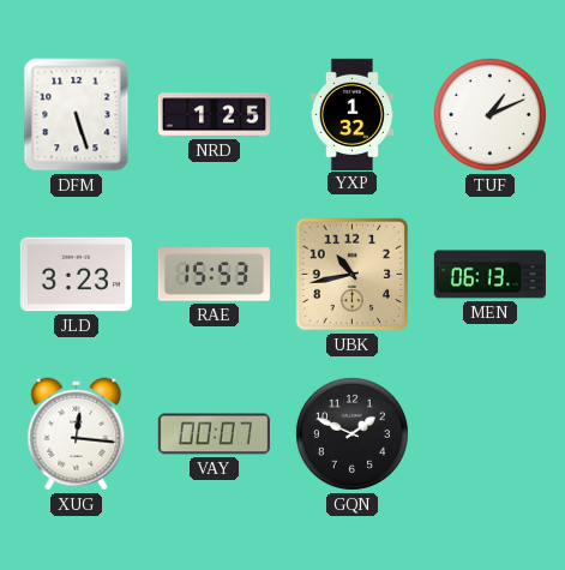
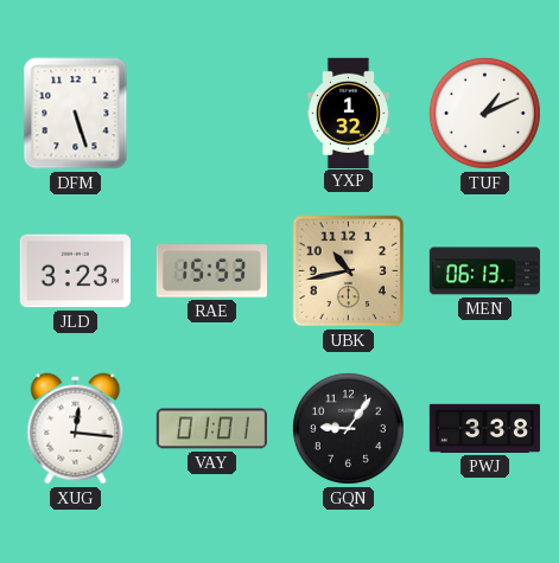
NRD: 1:25 -> none (214, 115)
VAY: 00:07 -> 01:01 (211, 429)
GQN: 1:49 -> 9:06 (348, 428)
PWJ: none -> 3:38 (484, 428)
